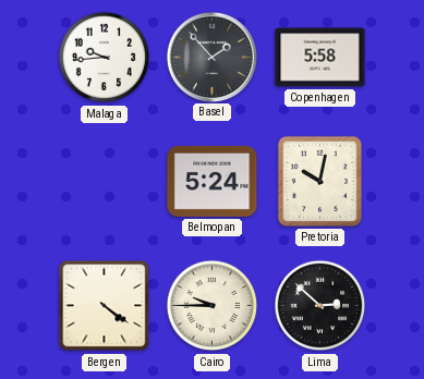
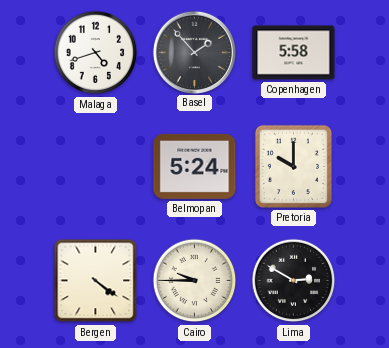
Malaga: 9:44 -> 4:42 (96, 53)
Pretoria: 10:02 -> 10:00 (293, 166)
Lima: 2:52 -> 2:50 (294, 281)
